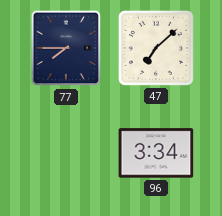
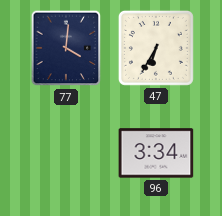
77: 7:45 -> 4:01 (66, 48)
47: 7:08 -> 6:35 (156, 48)
